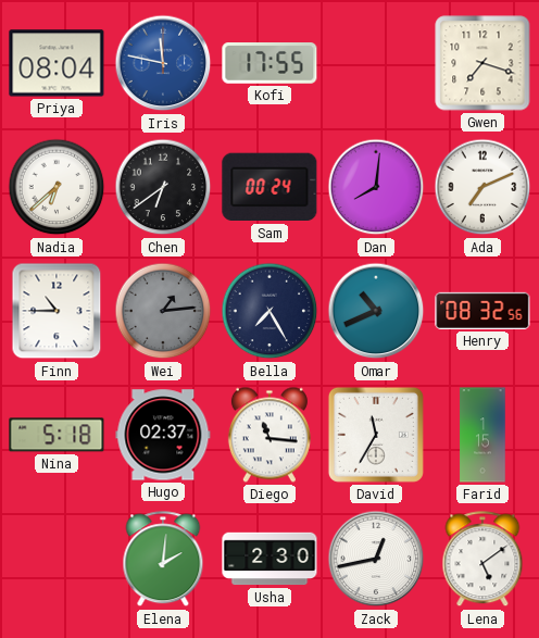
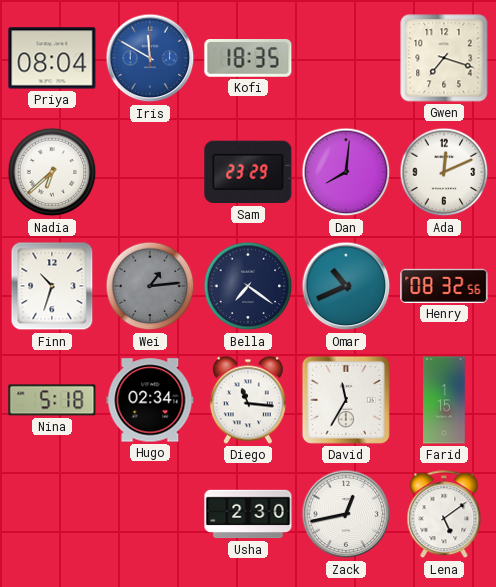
Iris: 11:47 -> 11:50 (150, 58)
Kofi: 17:55 -> 18:35 (248, 59)
Chen: 6:39 -> none (163, 187)
Sam: 00:24 -> 23:29 (248, 172)
Ada: 7:11 -> 12:11 (444, 172)
Finn: 10:45 -> 10:33 (52, 286)
Bella: 7:25 -> 7:21 (248, 286)
Hugo: 02:37 -> 02:34 (150, 400)
Elena: 2:01 -> none (163, 560)
